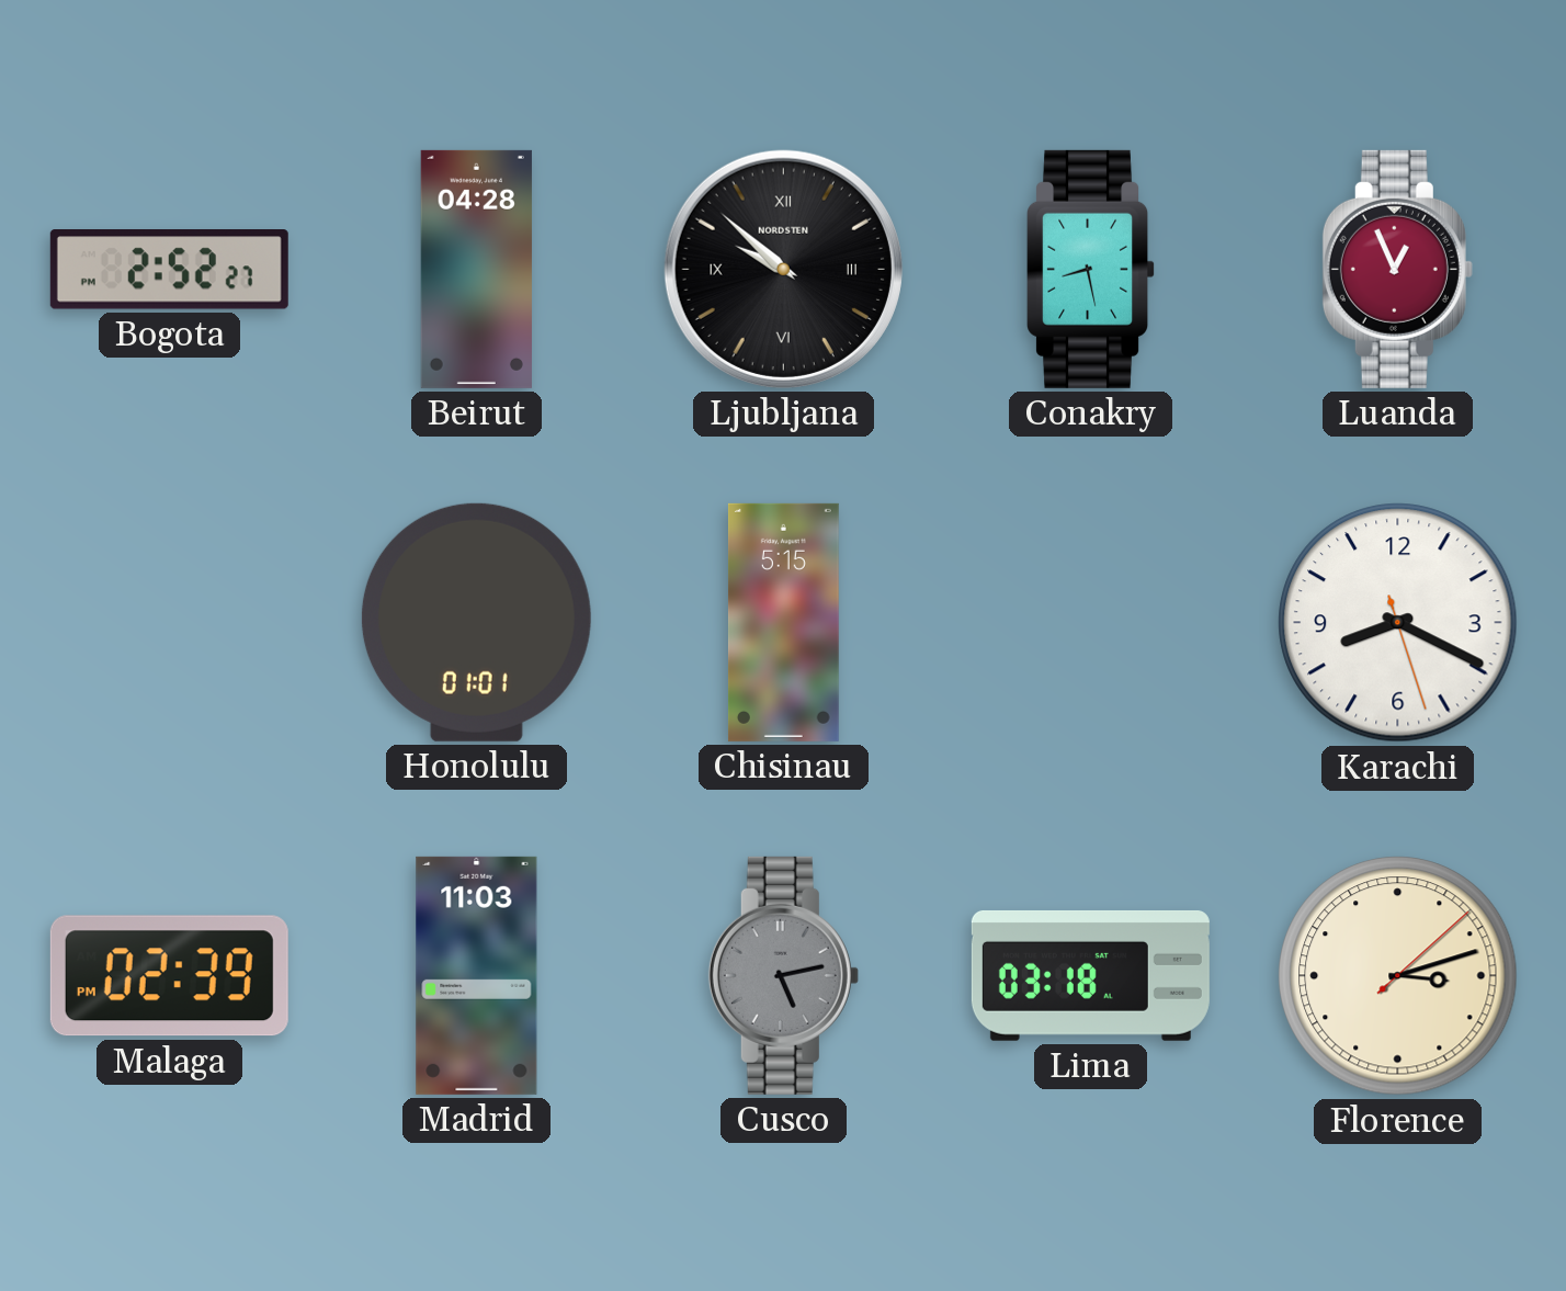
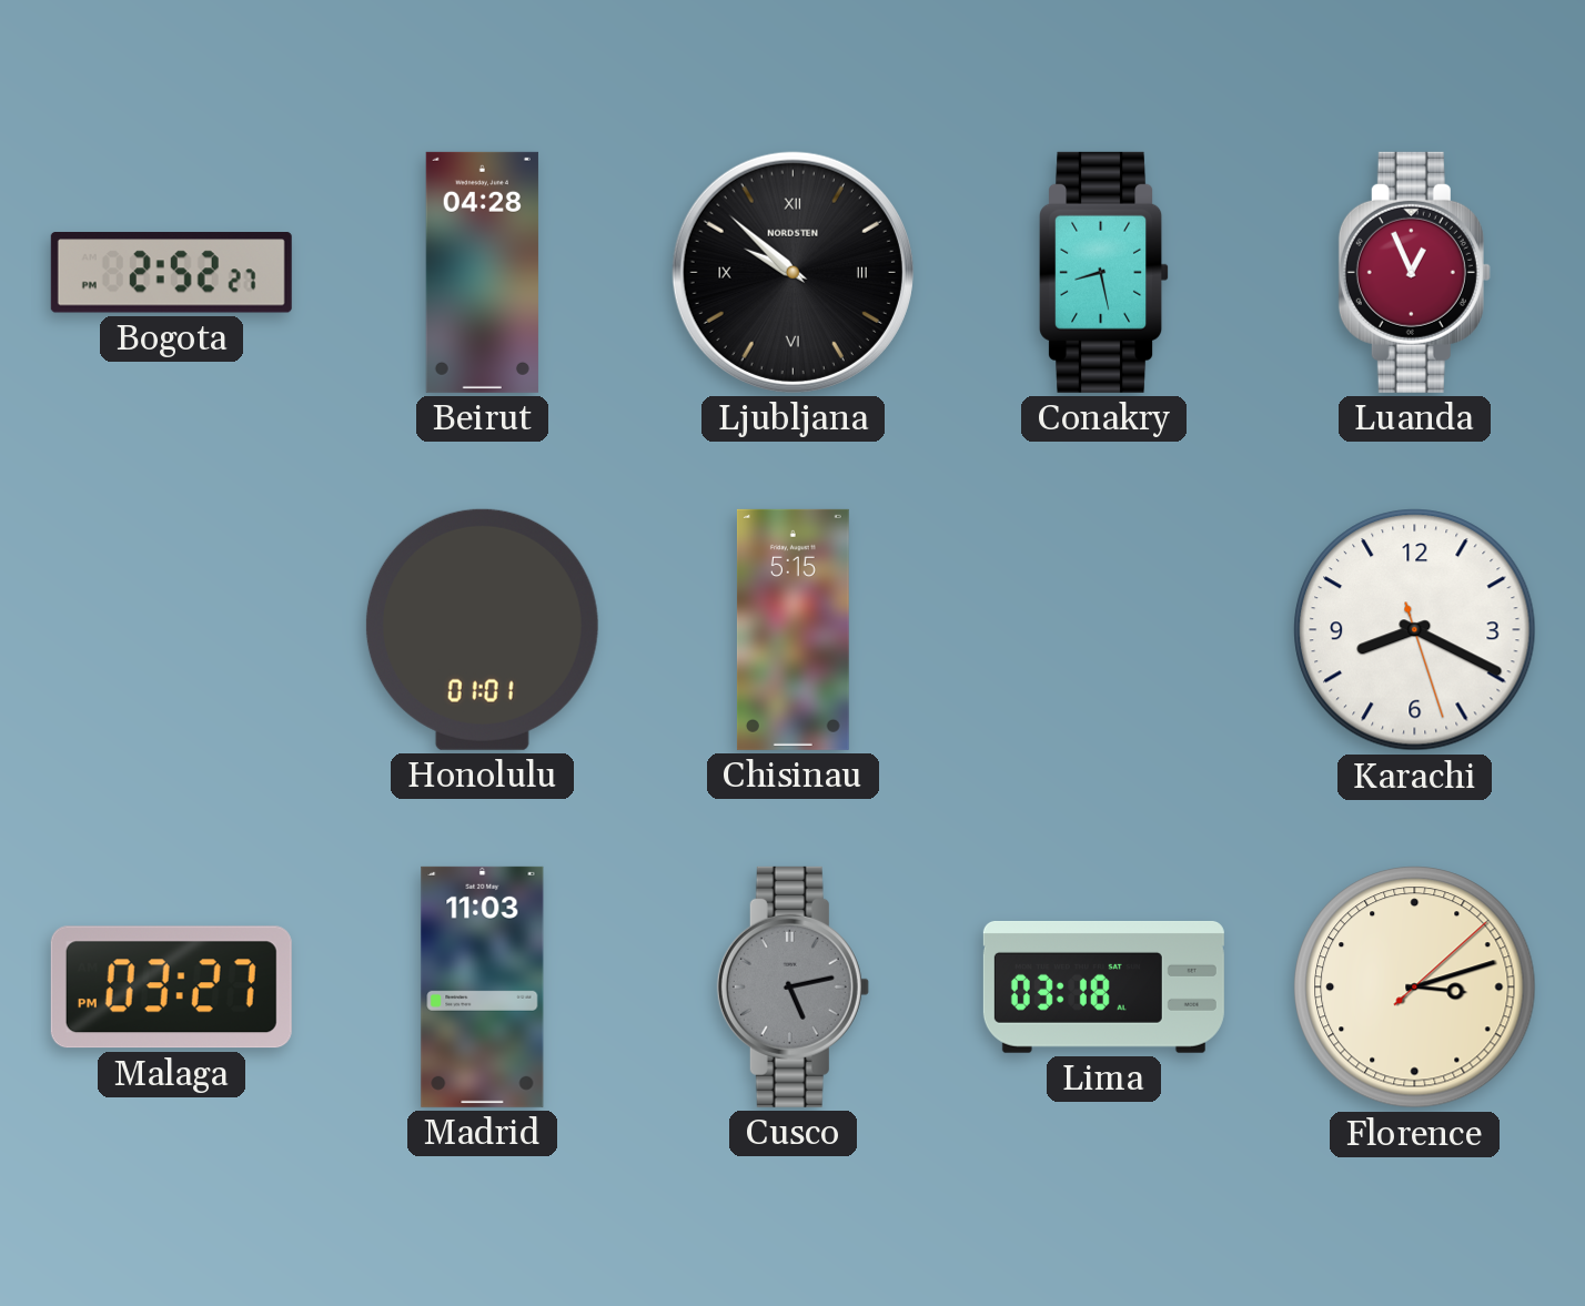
Malaga: 02:39 -> 03:27 (171, 988)
